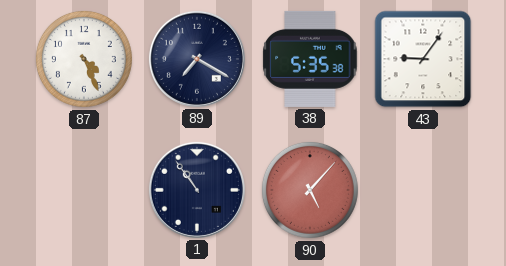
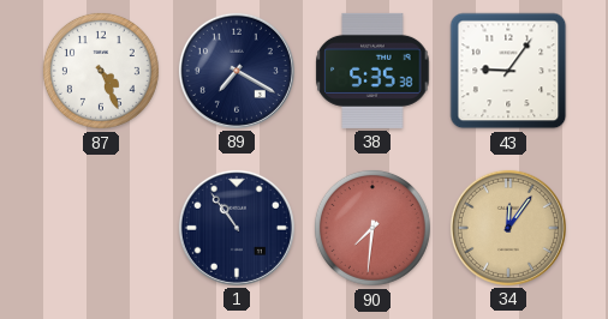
90: 5:07 -> 7:31 (372, 228)
34: none -> 12:06 (508, 228)
